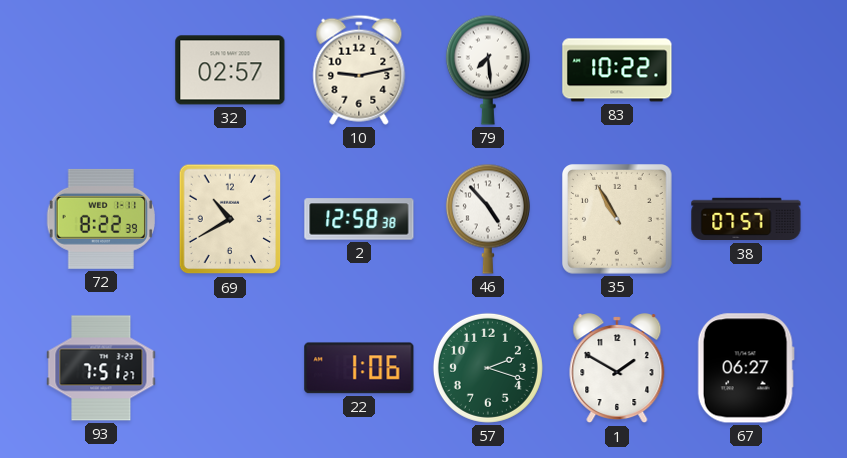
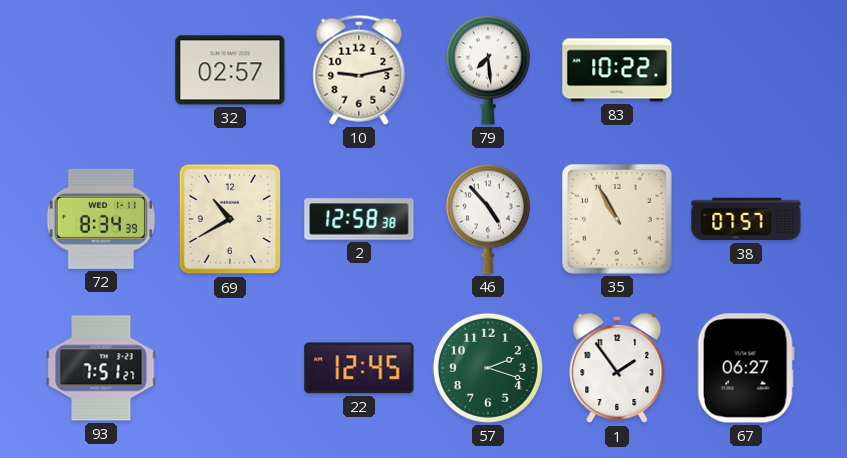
72: 8:22 -> 8:34 (101, 219)
22: 1:06 -> 12:45 (359, 368)
1: 1:50 -> 1:54 (617, 369)
